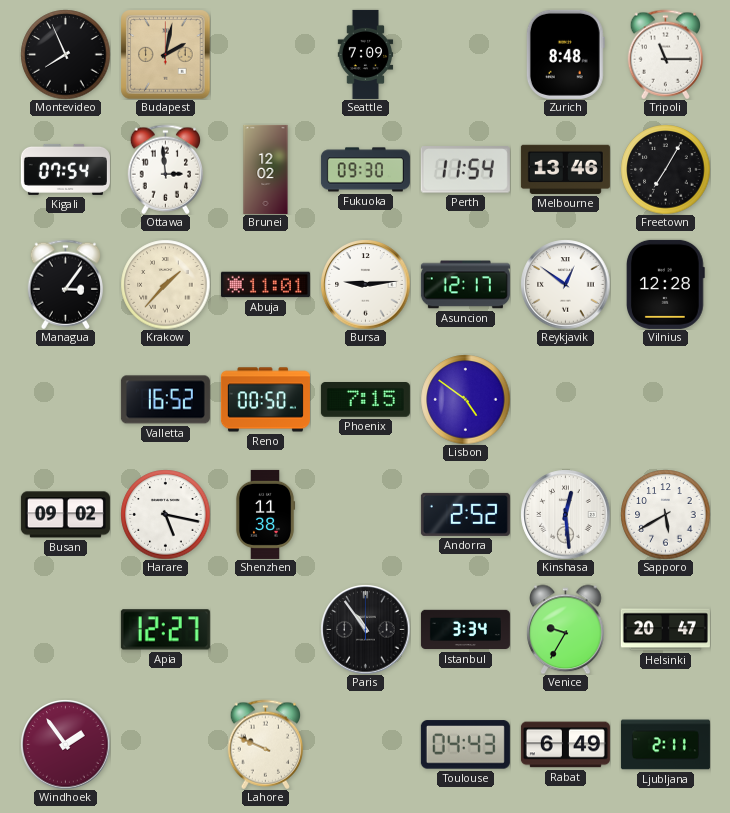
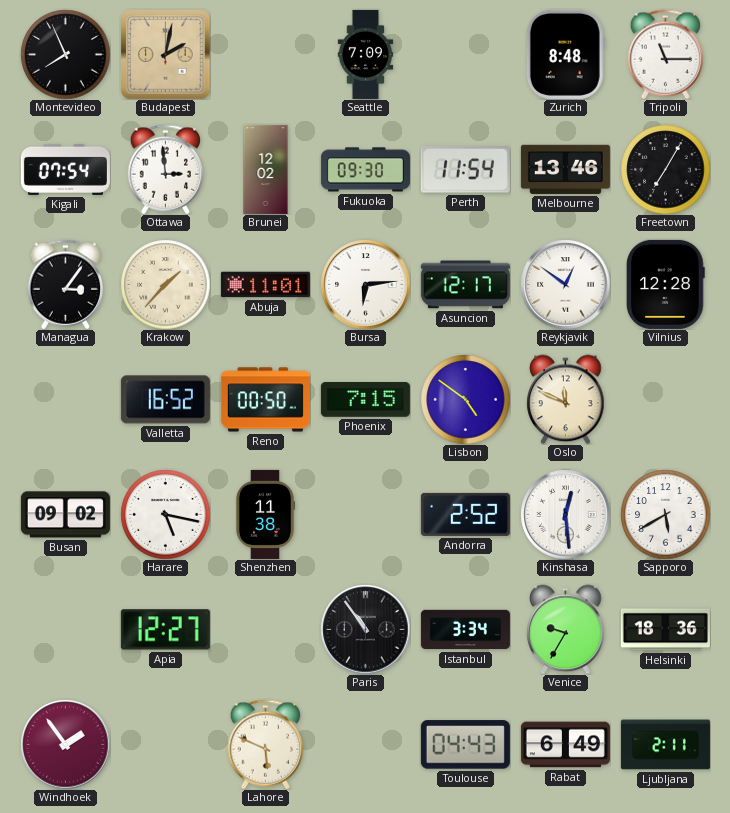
Bursa: 9:14 -> 6:14 (365, 284)
Oslo: none -> 11:49 (566, 399)
Helsinki: 20:47 -> 18:36 (665, 630)
Lahore: 9:49 -> 5:49 (266, 744)
